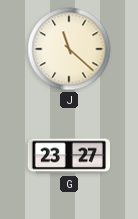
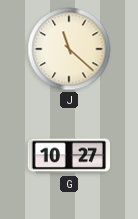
G: 23:27 -> 10:27 (68, 156)
